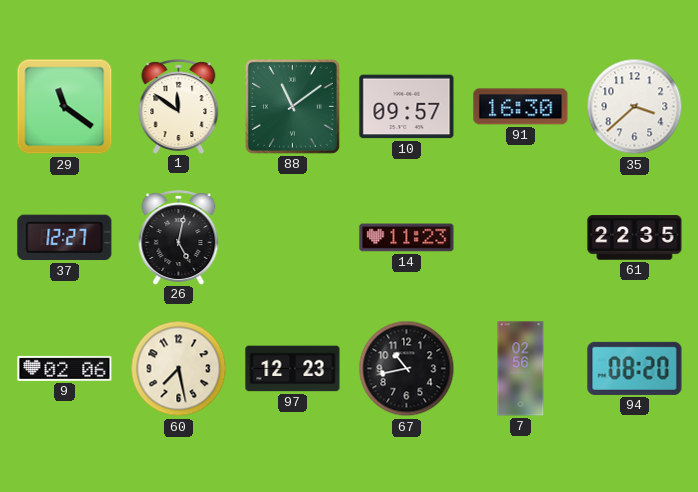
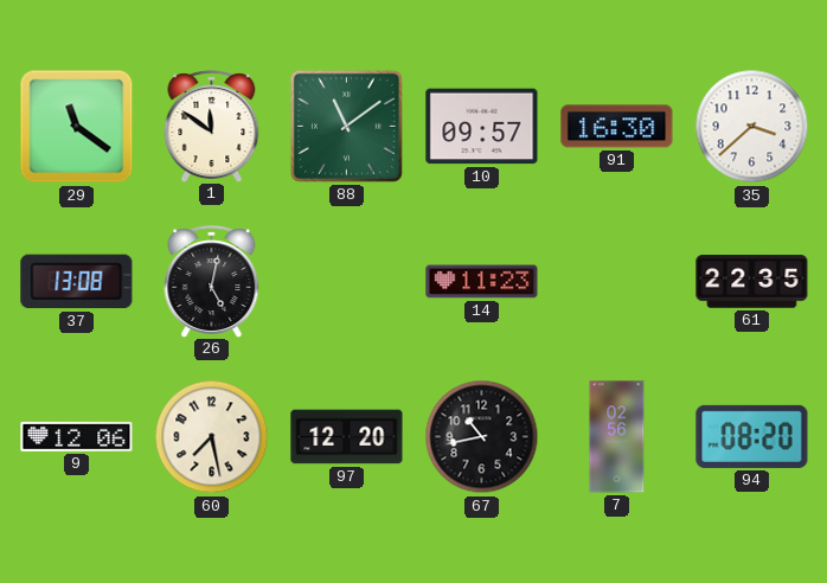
37: 12:27 -> 13:08 (77, 282)
9: 02:06 -> 12:06 (77, 436)
97: 12:23 -> 12:20 (347, 437)
